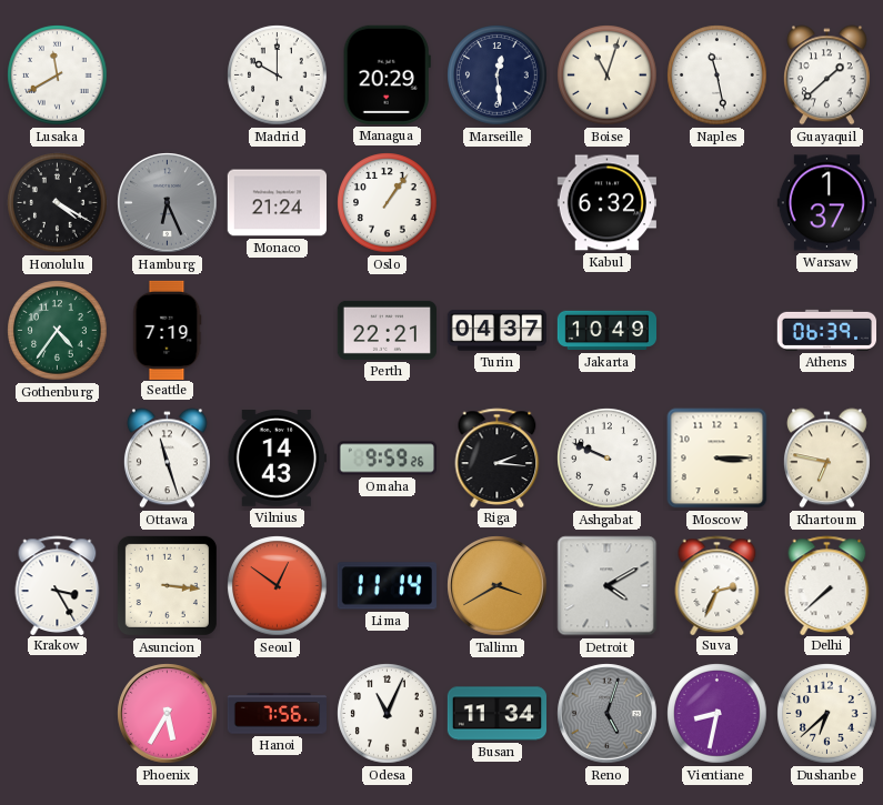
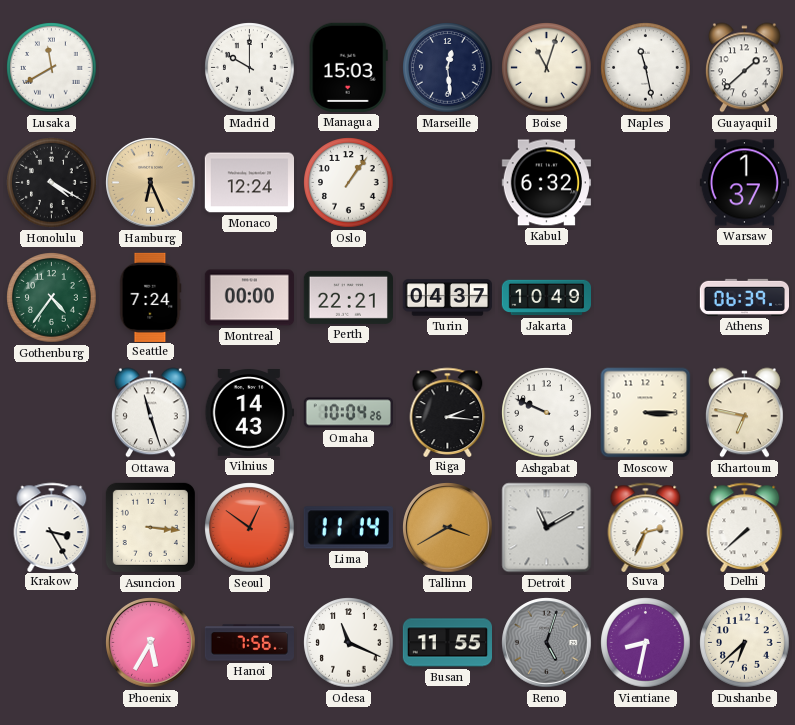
Managua: 20:29 -> 15:03 (348, 67)
Hamburg dial: grey -> champagne (151, 183)
Monaco: 21:24 -> 12:24 (249, 183)
Seattle: 7:19 -> 7:24 (150, 297)
Montreal: none -> 00:00 (249, 298)
Omaha: 9:59 -> 10:04 (348, 413)
Detroit: 4:10 -> 11:10 (547, 528)
Odesa: 11:04 -> 11:19 (349, 643)
Busan: 11:34 -> 11:55 (447, 643)
